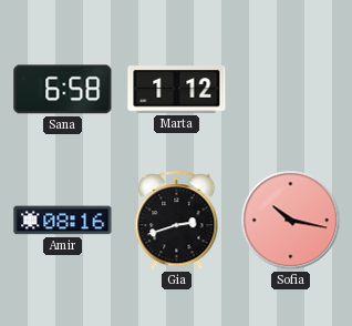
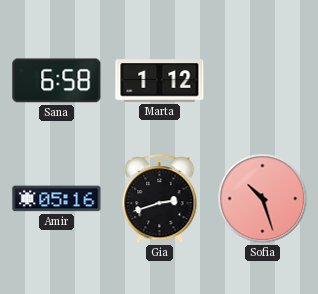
Amir: 08:16 -> 05:16 (57, 199)
Sofia: 10:17 -> 10:27 (263, 199)
